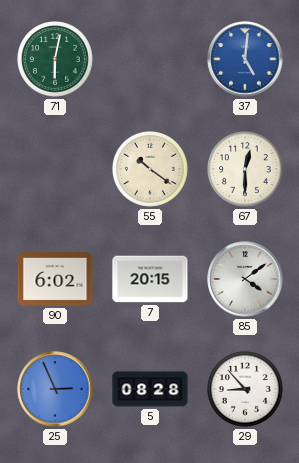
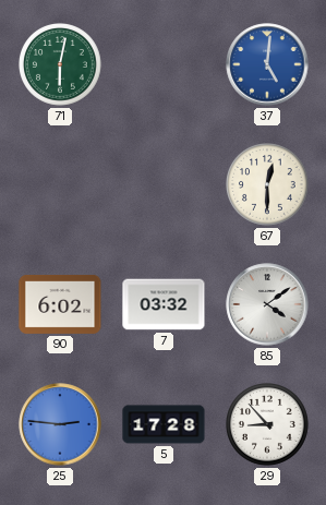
55: 10:21 -> none (151, 170)
7: 20:15 -> 03:32 (164, 304)
25: 2:56 -> 2:46 (60, 424)
5: 08:28 -> 17:28 (164, 424)
